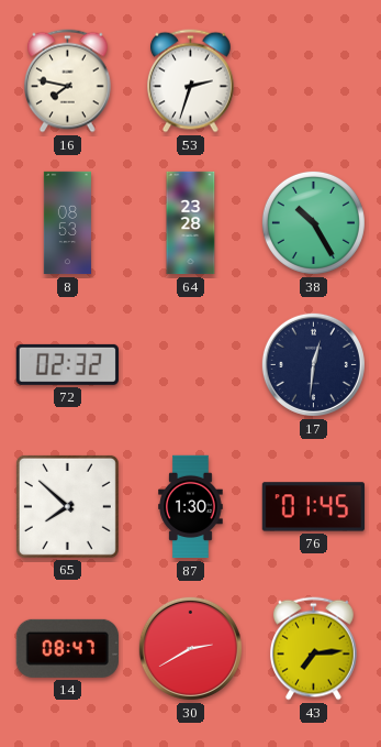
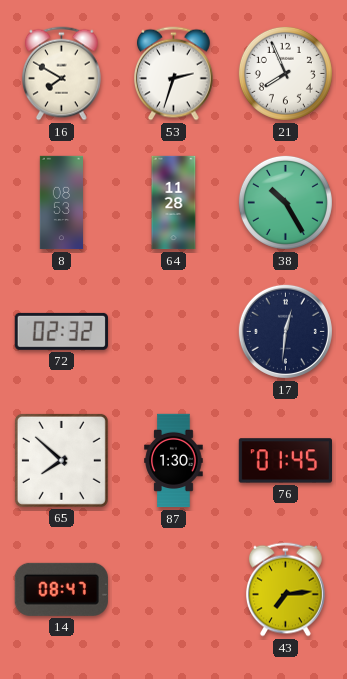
16: 7:47 -> 7:50 (62, 74)
21: none -> 7:56 (285, 73)
64: 23:28 -> 11:28 (174, 203)
30: 2:40 -> none (190, 648)
